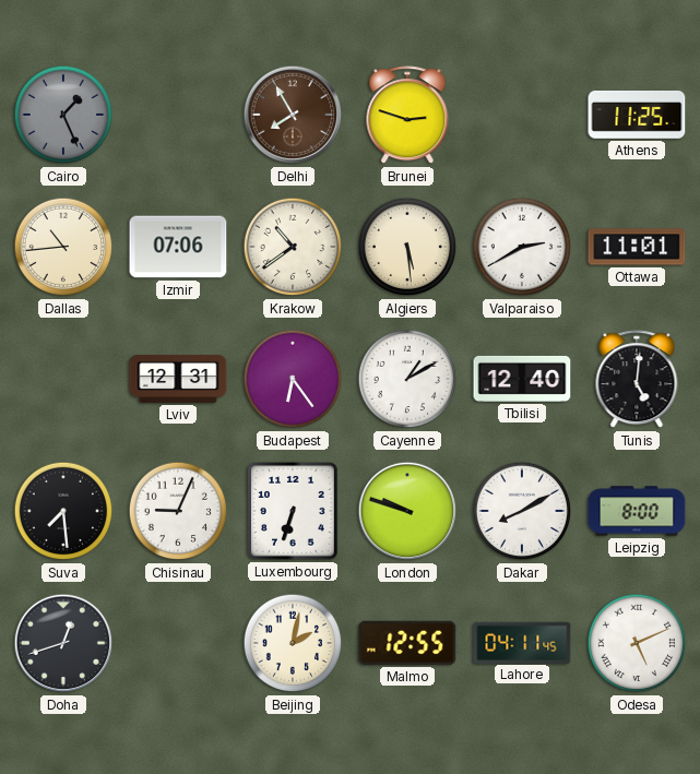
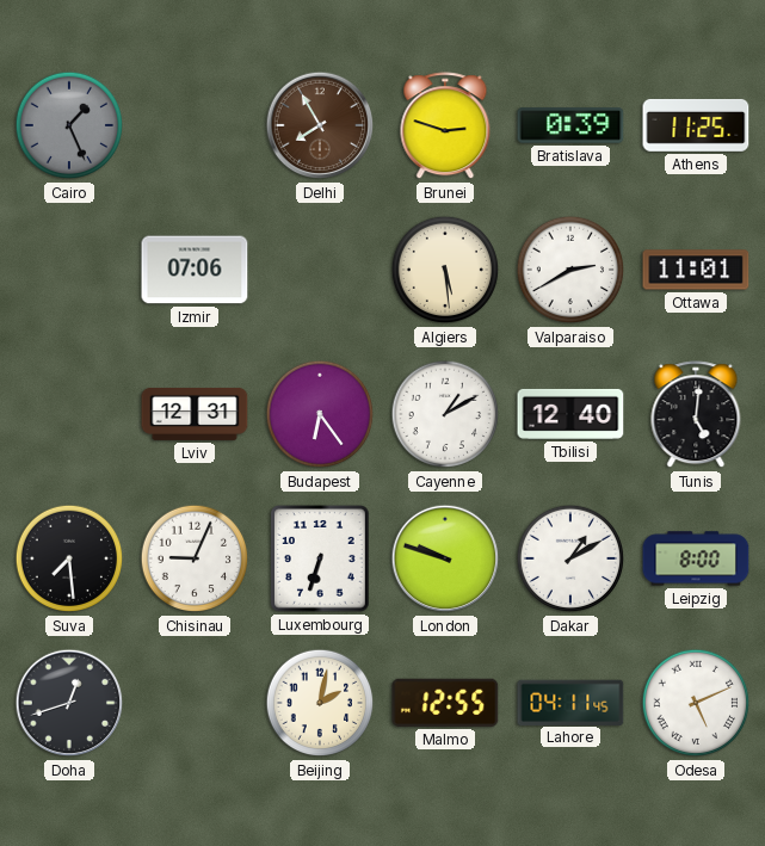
Bratislava: none -> 0:39 (570, 125)
Dallas: 10:44 -> none (63, 247)
Krakow: 10:39 -> none (293, 247)
Dakar: 8:10 -> 1:10 (570, 558)
